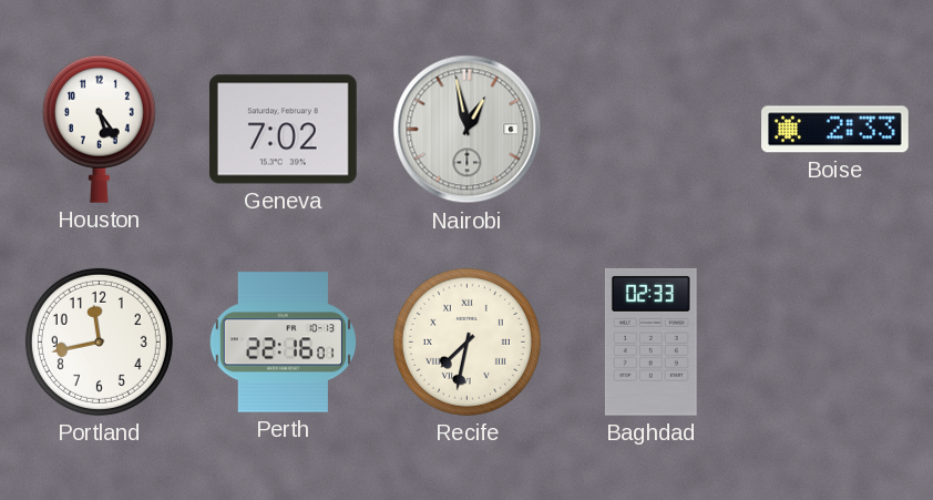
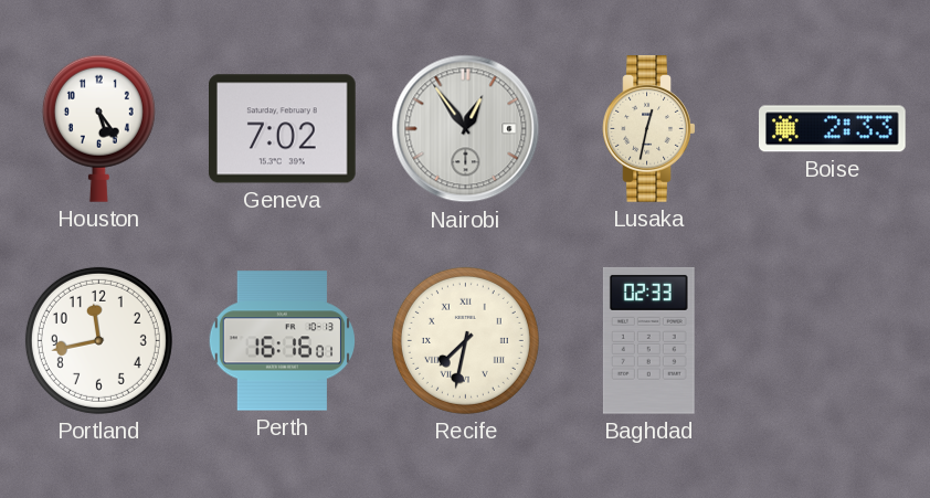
Nairobi: 12:58 -> 12:54 (466, 129)
Lusaka: none -> 12:32 (649, 129)
Perth: 22:16 -> 16:16 (282, 341)
